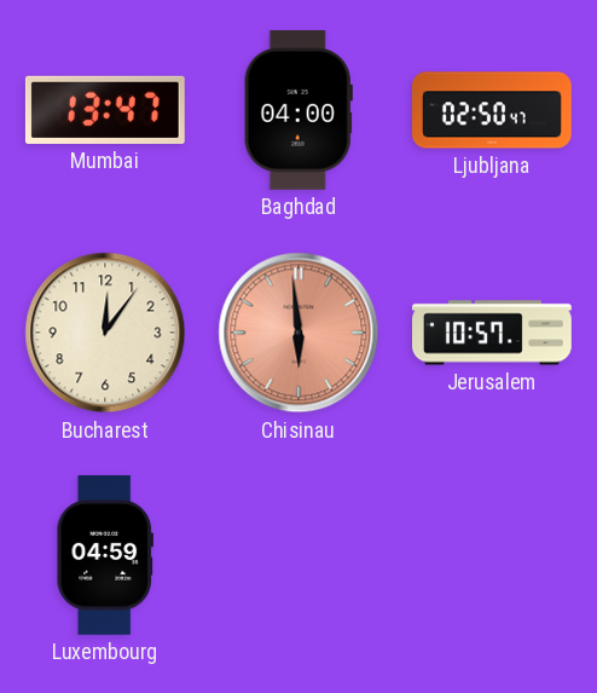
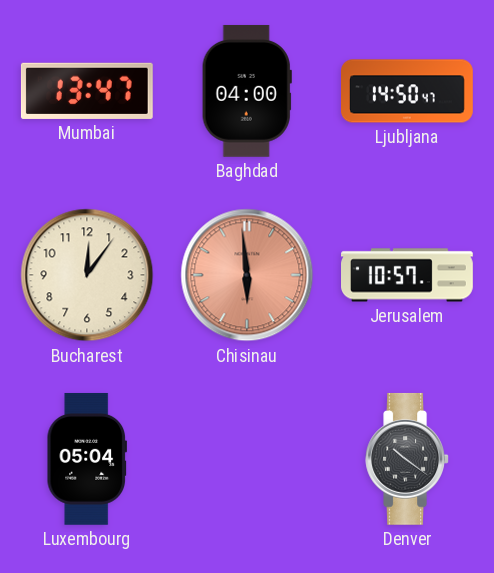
Ljubljana: 02:50 -> 14:50 (408, 91)
Luxembourg: 04:59 -> 05:04 (86, 459)
Denver: none -> 10:21 (407, 459)
